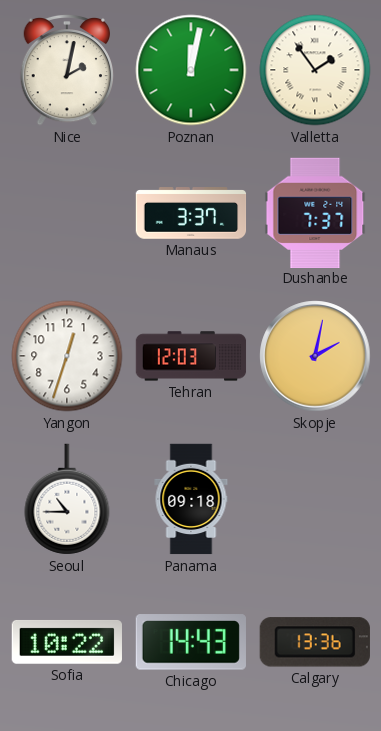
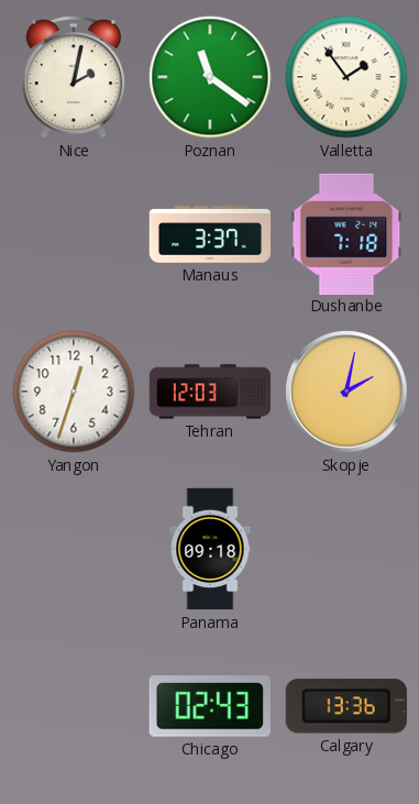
Poznan: 12:02 -> 11:21 (210, 77)
Dushanbe: 7:37 -> 7:18 (346, 233)
Seoul: 10:45 -> none (67, 499)
Sofia: 10:22 -> none (66, 642)
Chicago: 14:43 -> 02:43 (210, 706)
